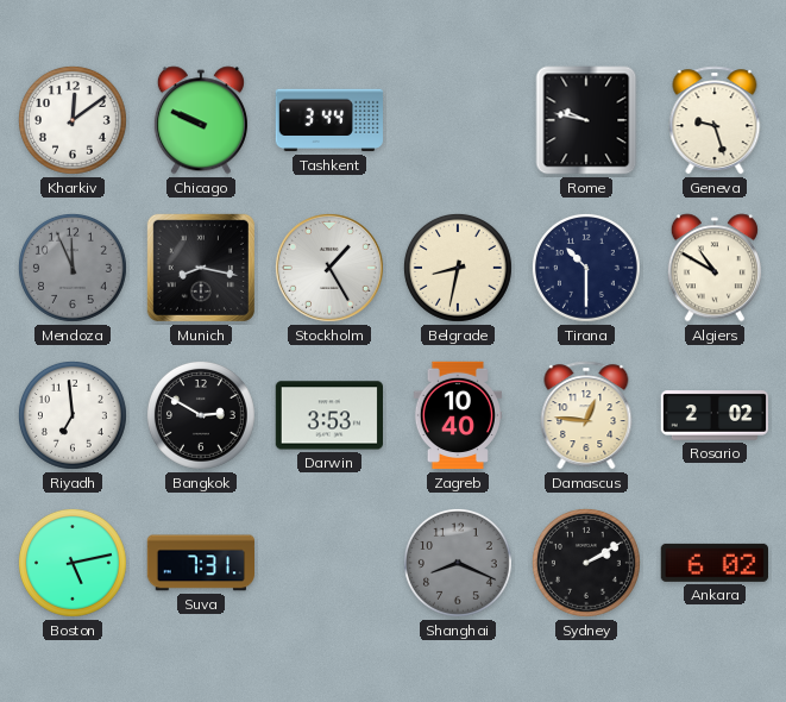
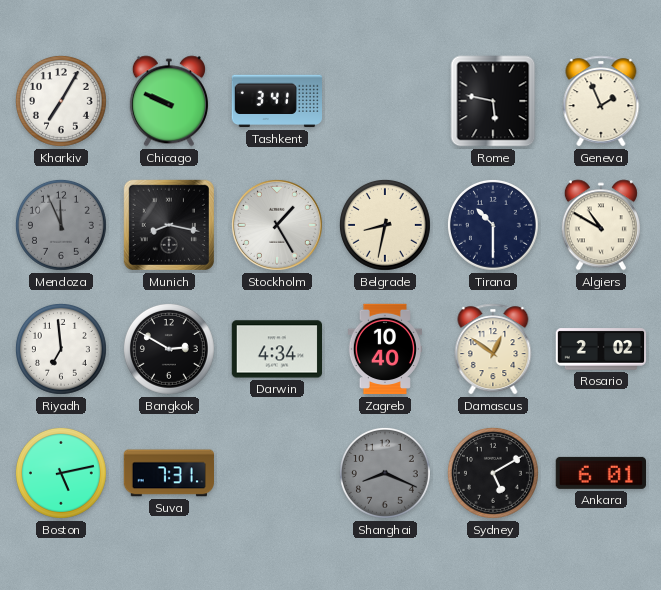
Kharkiv: 12:09 -> 7:05 (61, 101)
Tashkent: 3:44 -> 3:41 (277, 101)
Rome: 9:47 -> 5:47 (493, 101)
Geneva: 9:27 -> 1:56 (601, 101)
Darwin: 3:53 -> 4:34 (276, 349)
Damascus: 12:46 -> 12:51 (493, 349)
Sydney: 2:10 -> 5:10 (493, 473)
Ankara: 6:02 -> 6:01 (600, 473)
